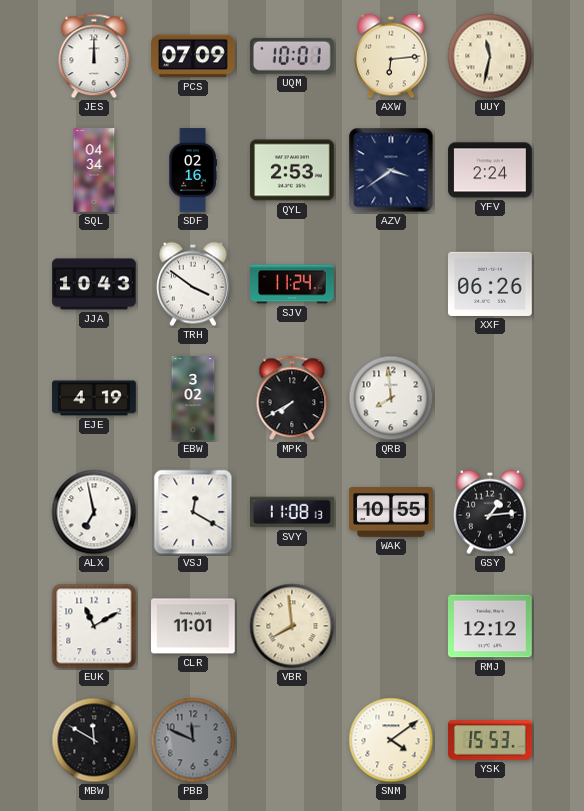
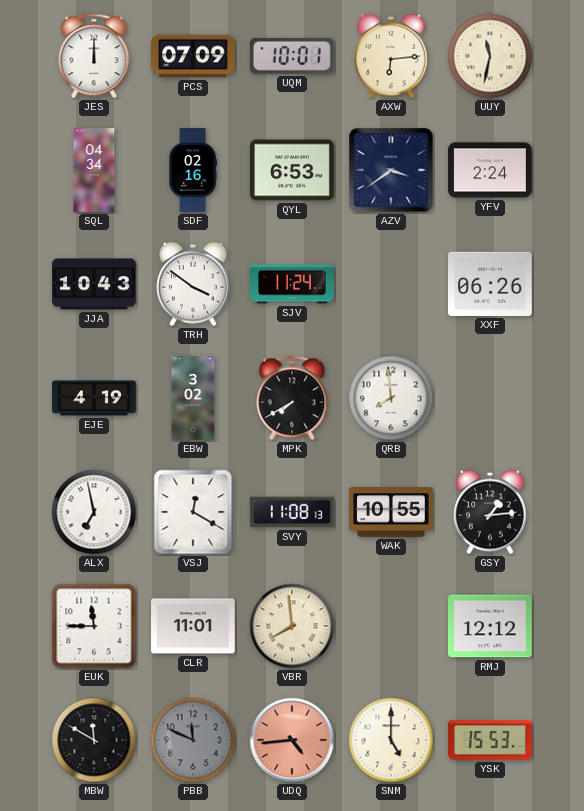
QYL: 2:53 -> 6:53 (293, 170)
EUK: 11:10 -> 11:45 (94, 626)
UDQ: none -> 4:44 (292, 740)
SNM: 4:09 -> 5:00 (391, 740)
